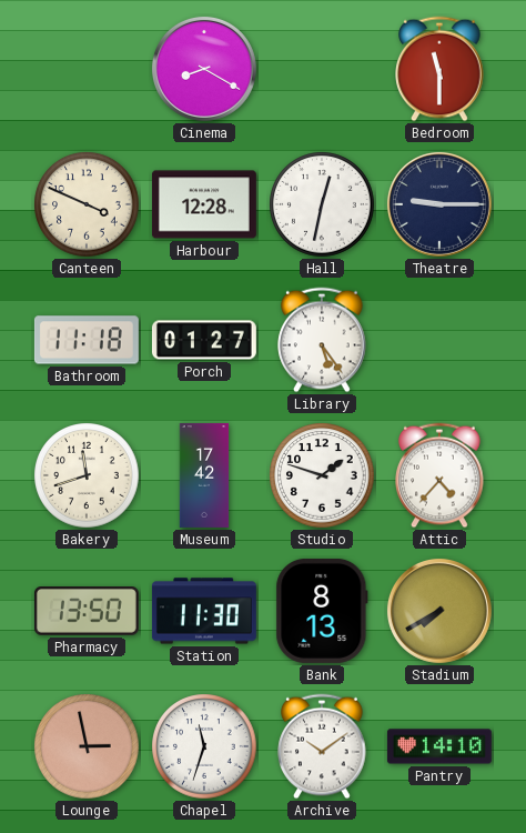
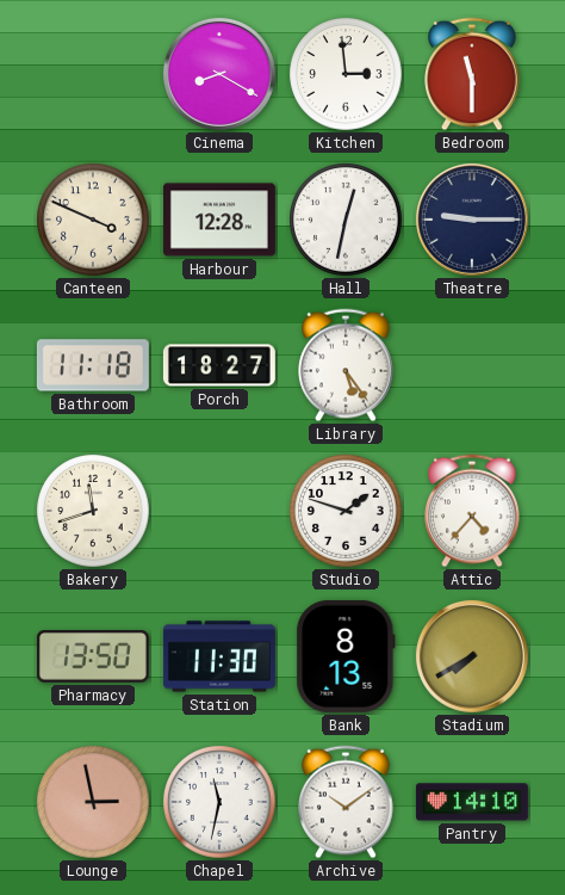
Kitchen: none -> 2:59 (346, 74)
Porch: 01:27 -> 18:27 (219, 365)
Museum: 17:42 -> none (204, 475)
Chapel: 11:33 -> 11:32 (219, 802)
